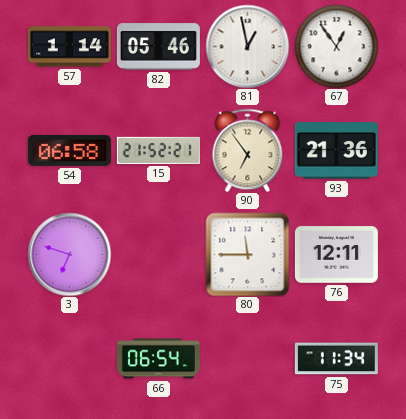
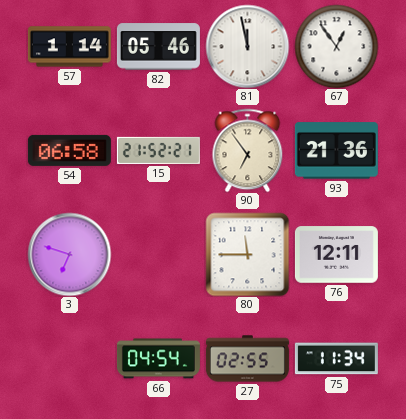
81: 12:58 -> 11:58 (247, 46)
66: 06:54 -> 04:54 (158, 359)
27: none -> 02:55 (247, 359)
